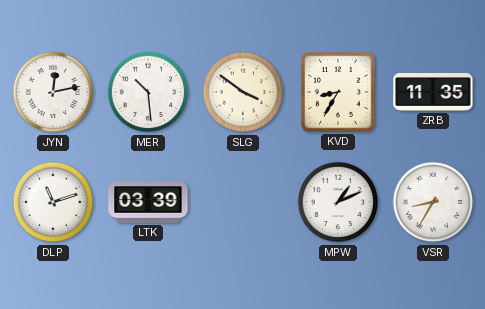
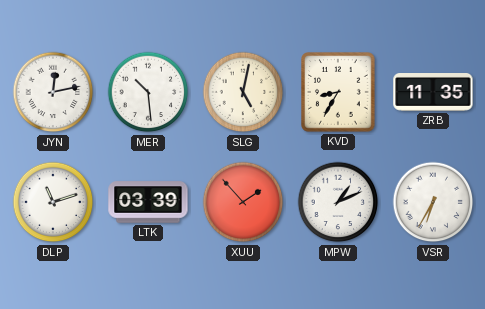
SLG: 3:51 -> 5:02 (243, 92)
XUU: none -> 1:53 (243, 202)
VSR: 8:35 -> 6:35 (433, 202)
